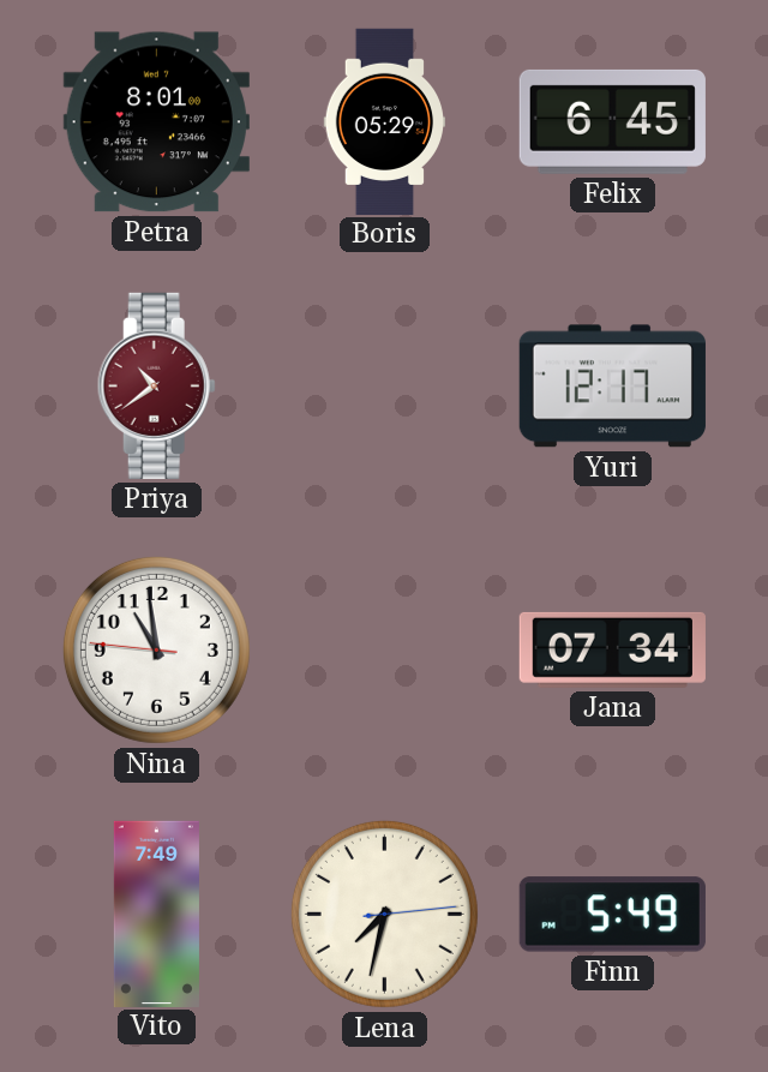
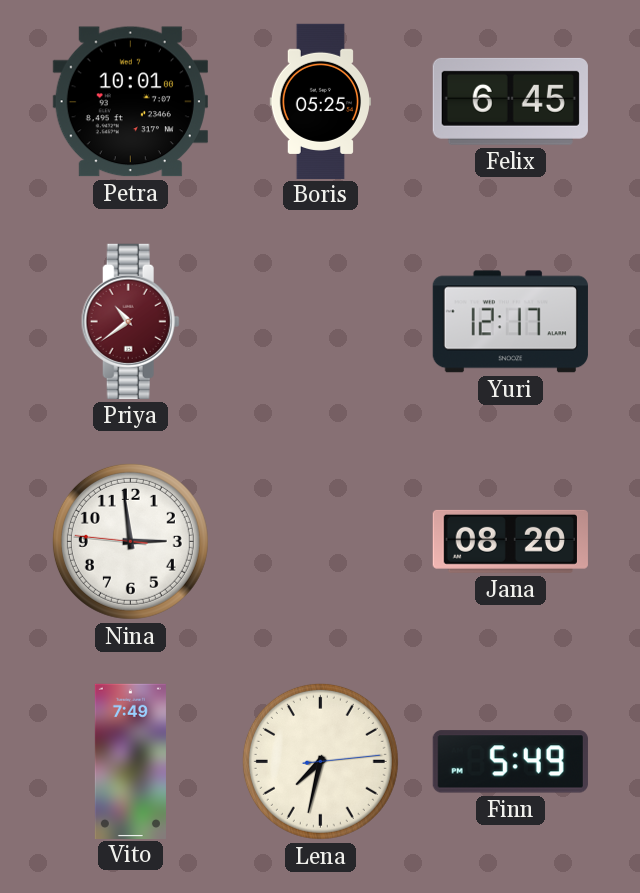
Petra: 8:01 -> 10:01 (130, 102)
Boris: 05:29 -> 05:25 (320, 101)
Nina: 10:58 -> 2:58 (130, 541)
Jana: 07:34 -> 08:20 (510, 541)
